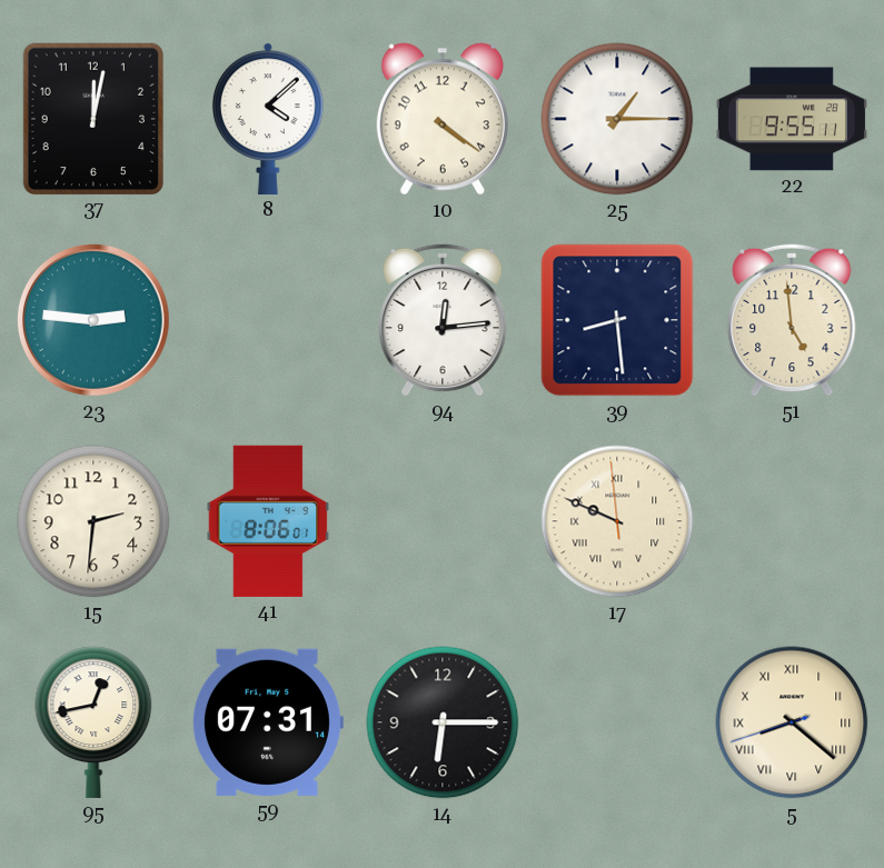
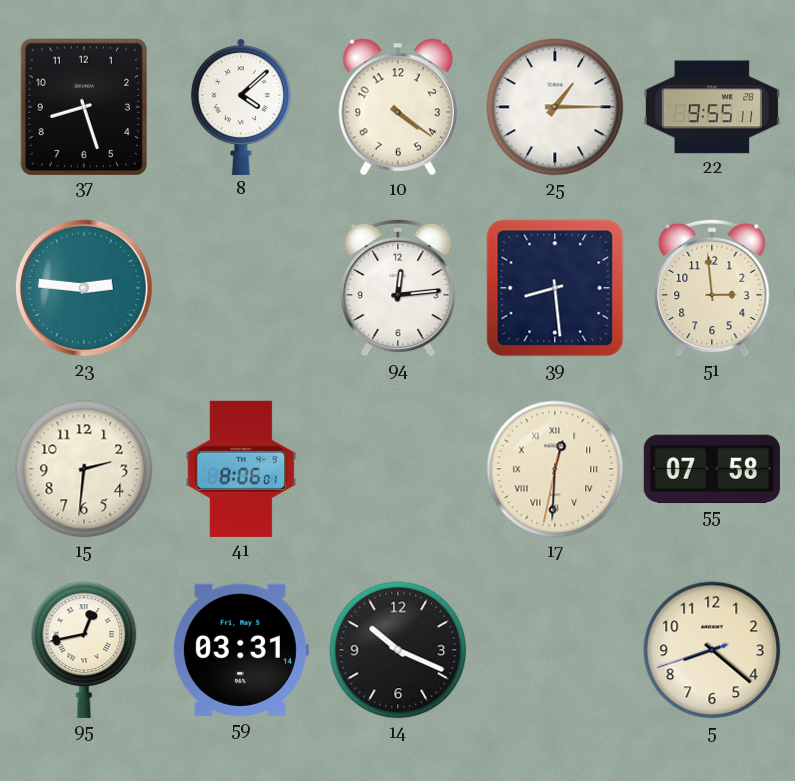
37: 12:02 -> 8:27 (83, 106)
51: 4:59 -> 2:59 (712, 288)
17: 9:48 -> 12:30 (555, 469)
55: none -> 07:58 (712, 469)
59: 07:31 -> 03:31 (240, 650)
14: 6:15 -> 10:19 (398, 650)
5 numerals: Roman -> Arabic (712, 650)
